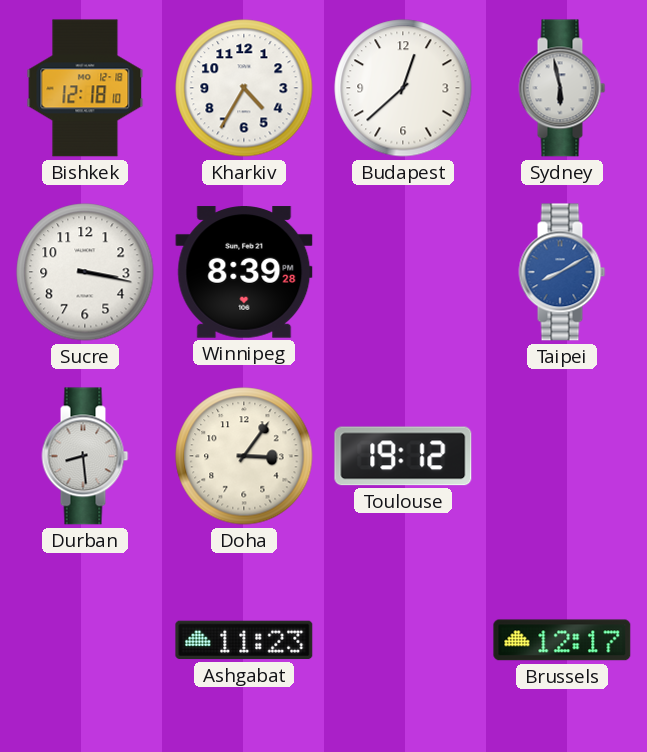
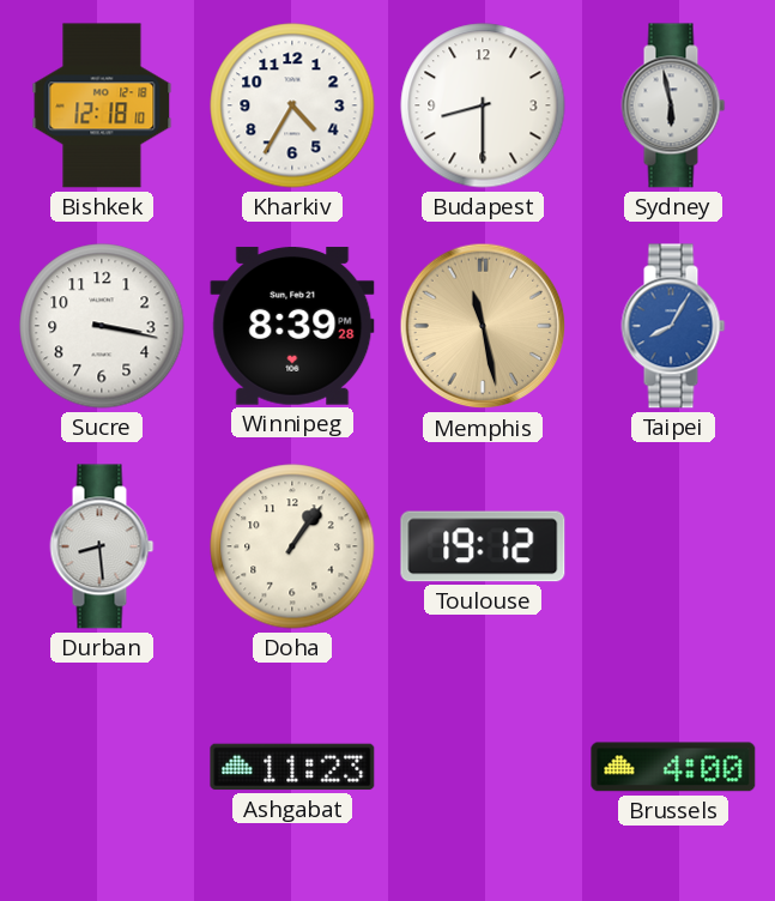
Budapest: 12:38 -> 8:30 (483, 105)
Memphis: none -> 11:28 (483, 326)
Taipei: 8:10 -> 8:05 (673, 326)
Doha: 3:06 -> 1:06 (292, 546)
Brussels: 12:17 -> 4:00 (673, 767)
